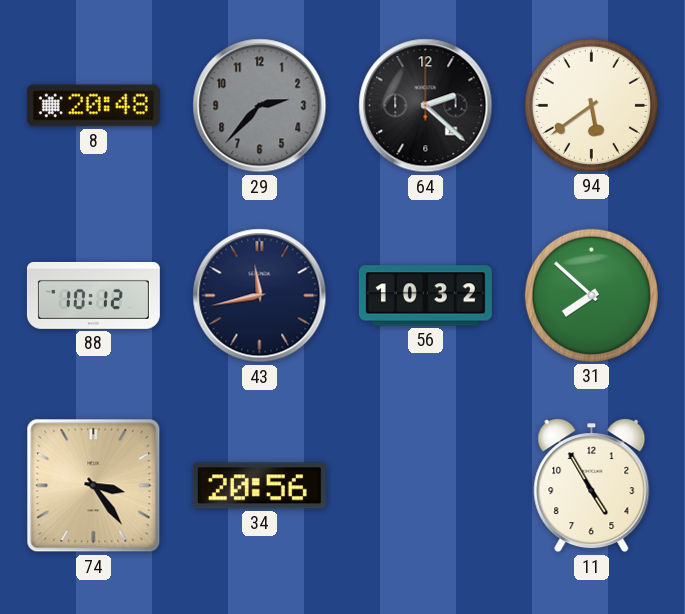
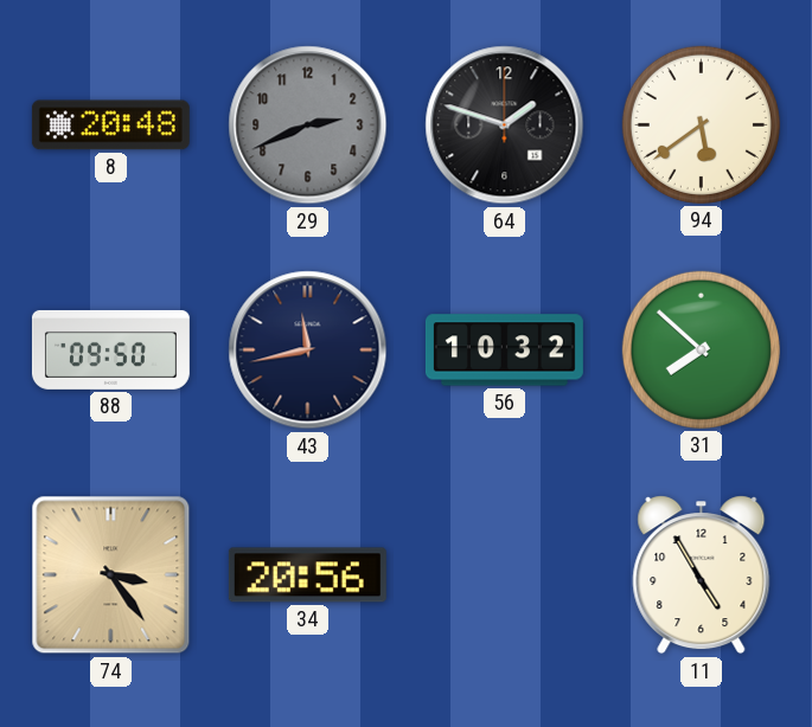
29: 2:37 -> 2:41 (308, 126)
64: 2:22 -> 1:48 (505, 126)
88: 10:12 -> 09:50 (110, 349)
